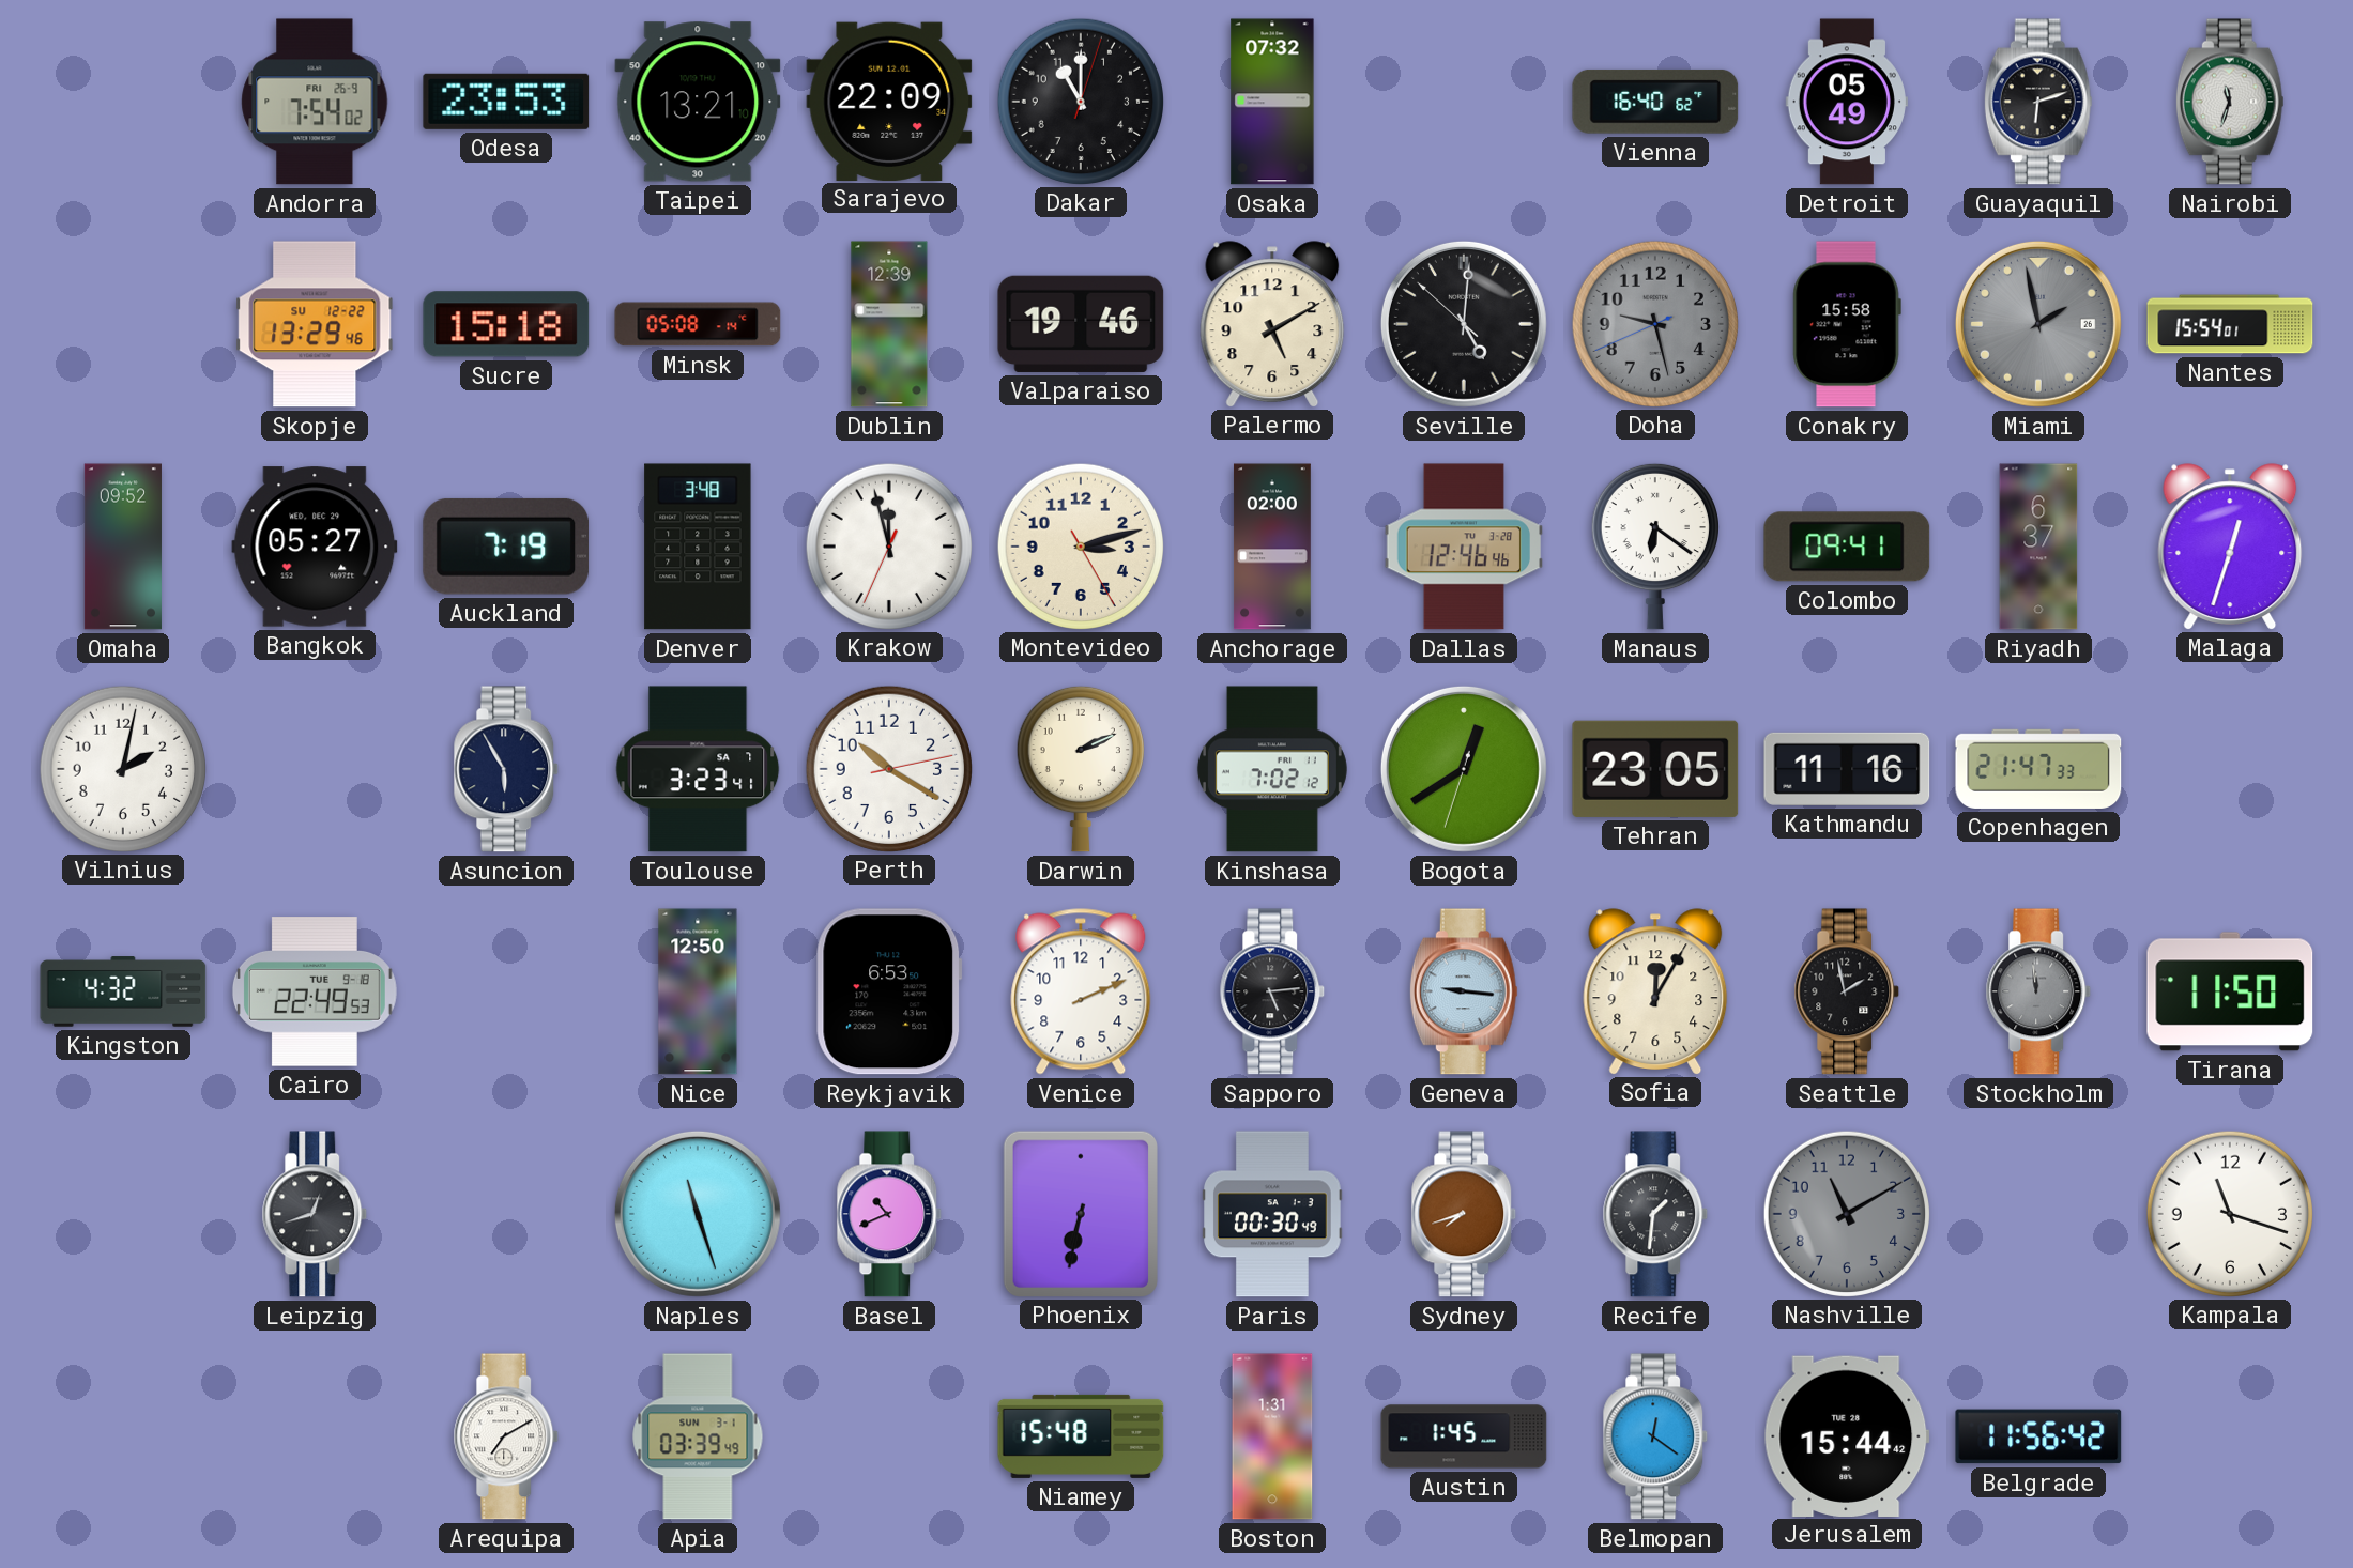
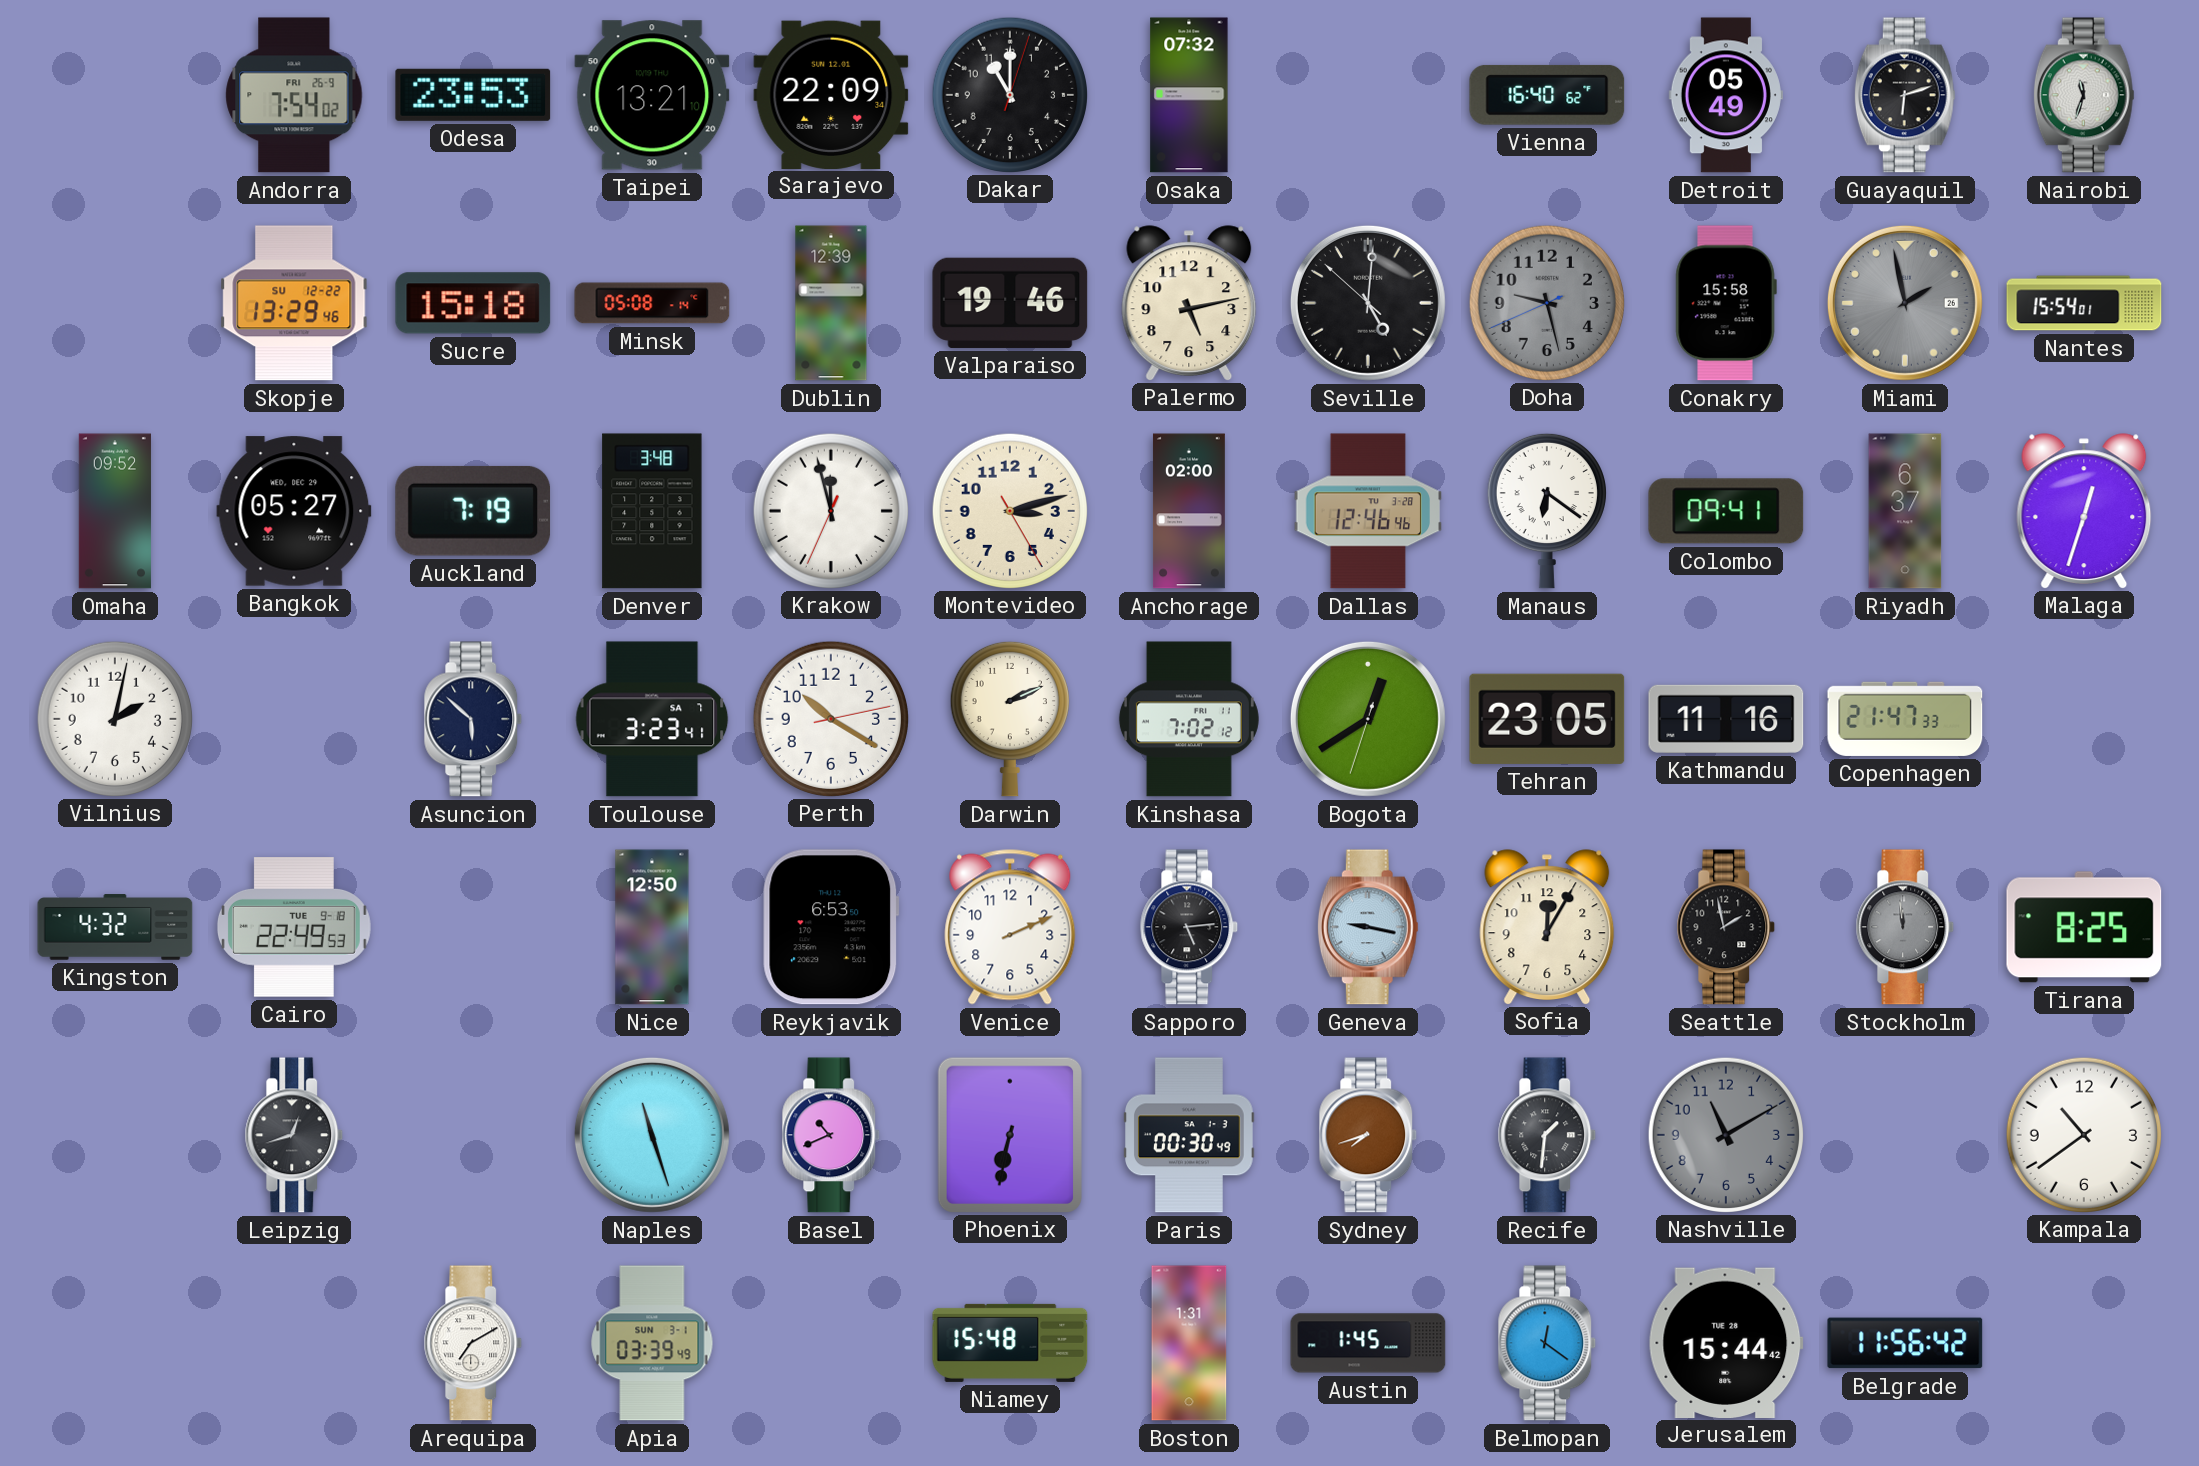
Palermo: 5:10 -> 5:13 (1189, 303)
Asuncion: 5:55 -> 5:52 (473, 719)
Geneva: 9:16 -> 9:17 (1368, 927)
Tirana: 11:50 -> 8:25 (2084, 927)
Kampala: 11:18 -> 10:39 (2083, 1134)
